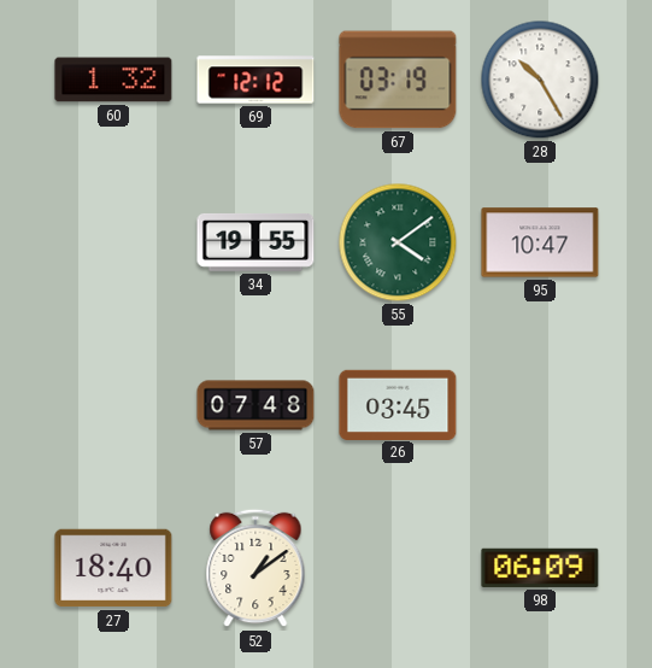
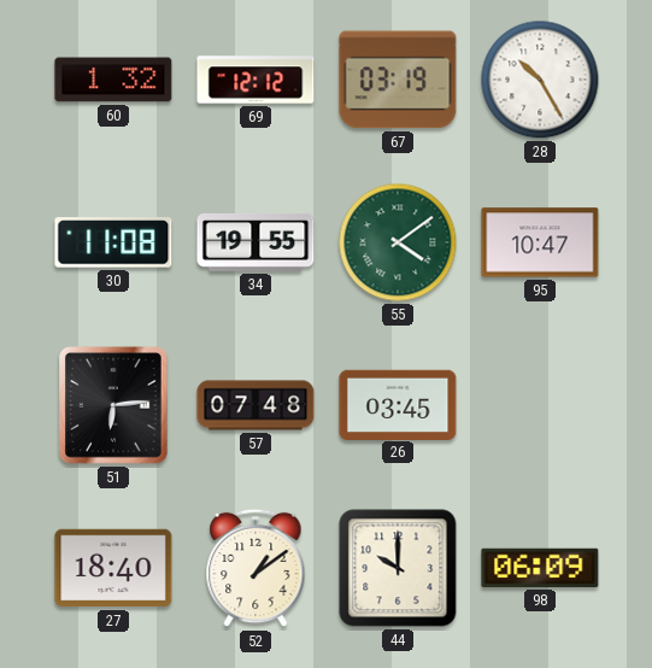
30: none -> 11:08 (113, 242)
51: none -> 6:14 (113, 405)
44: none -> 10:00 (398, 568)
